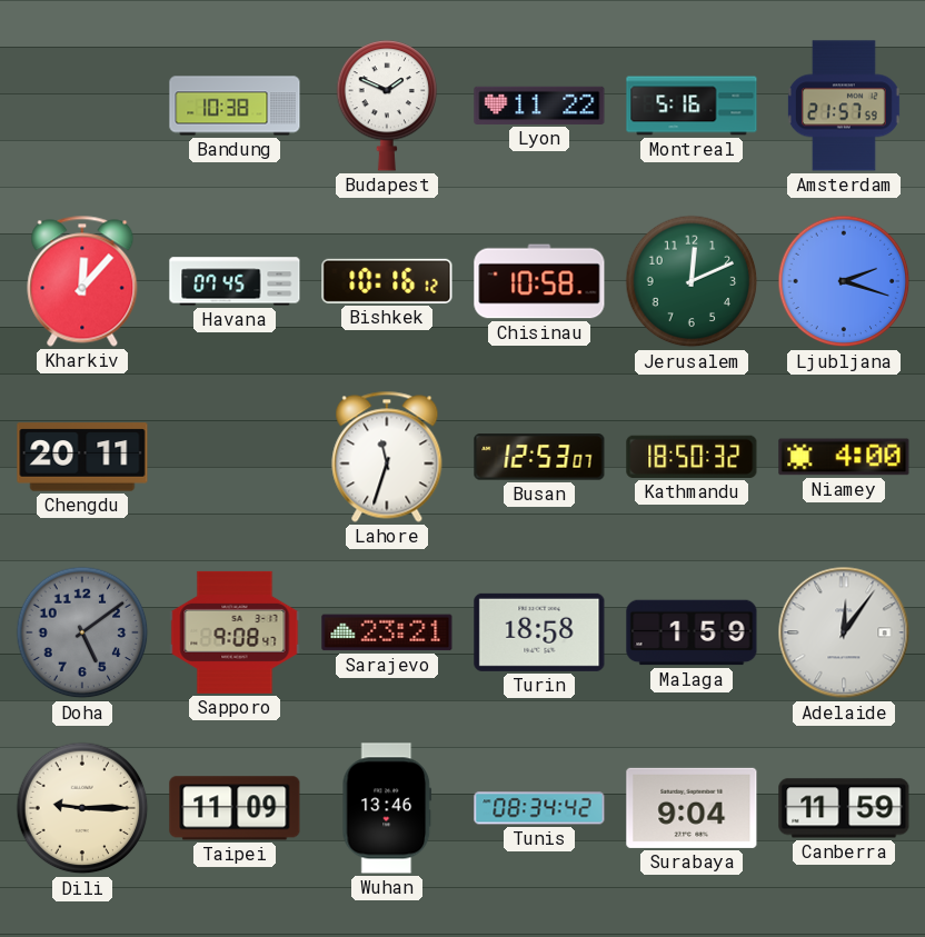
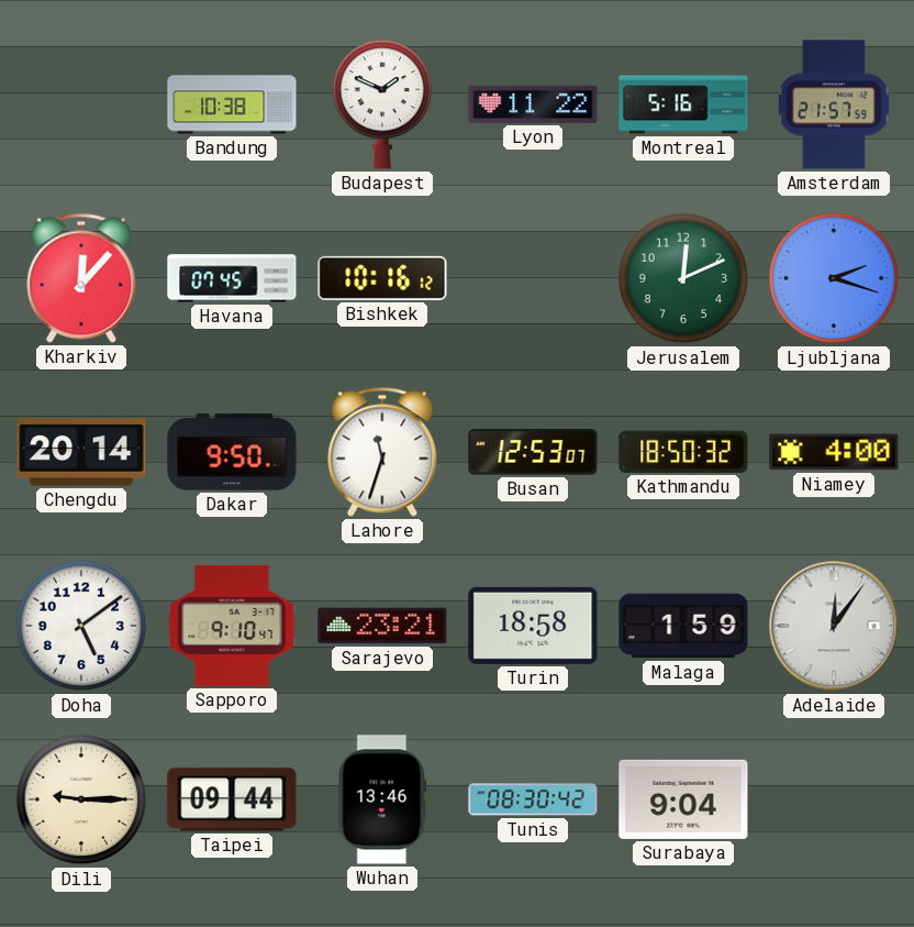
Chisinau: 10:58 -> none (539, 281)
Chengdu: 20:11 -> 20:14 (81, 452)
Dakar: none -> 9:50 (232, 452)
Doha dial: grey -> white (81, 626)
Sapporo: 9:08 -> 9:10 (232, 626)
Taipei: 11:09 -> 09:44 (232, 799)
Tunis: 08:34 -> 08:30 (533, 799)
Canberra: 11:59 -> none (844, 808)
